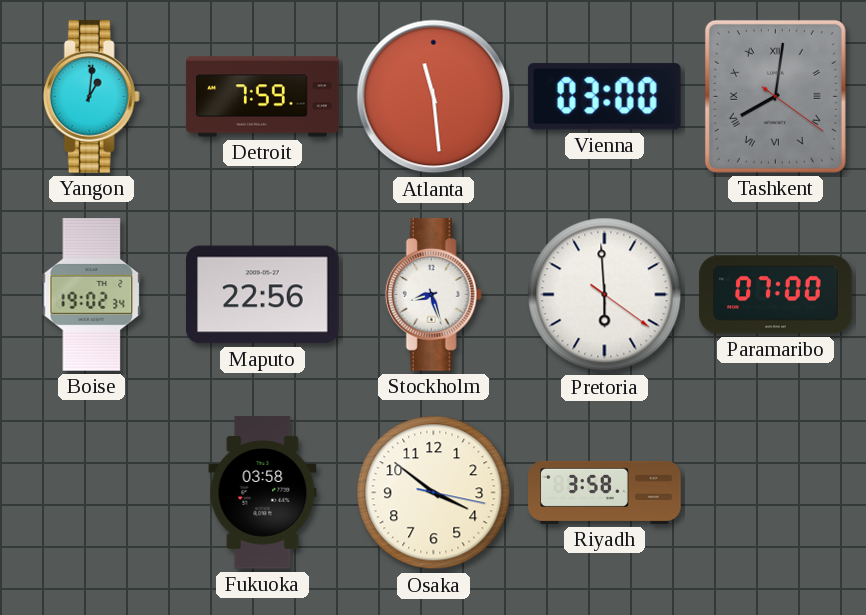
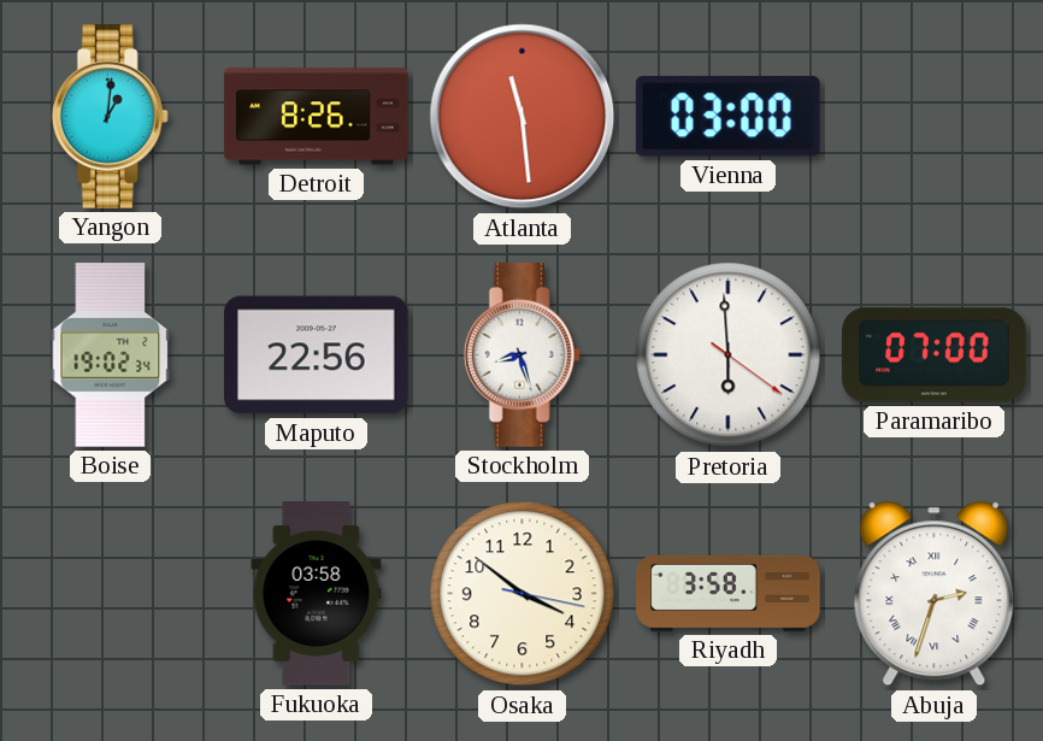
Detroit: 7:59 -> 8:26 (317, 117)
Tashkent: 8:01 -> none (775, 96)
Abuja: none -> 2:33 (935, 594)
